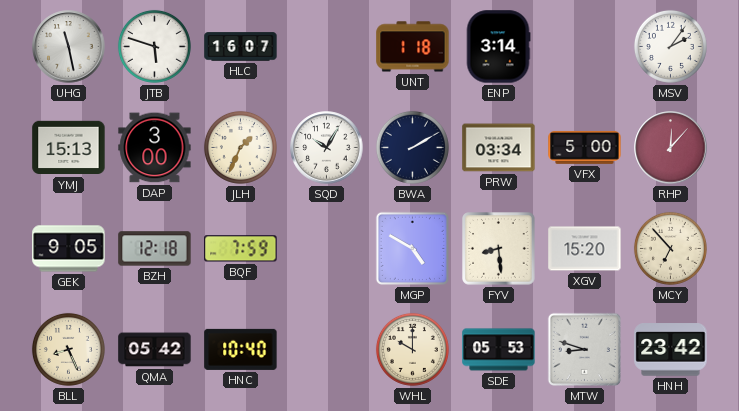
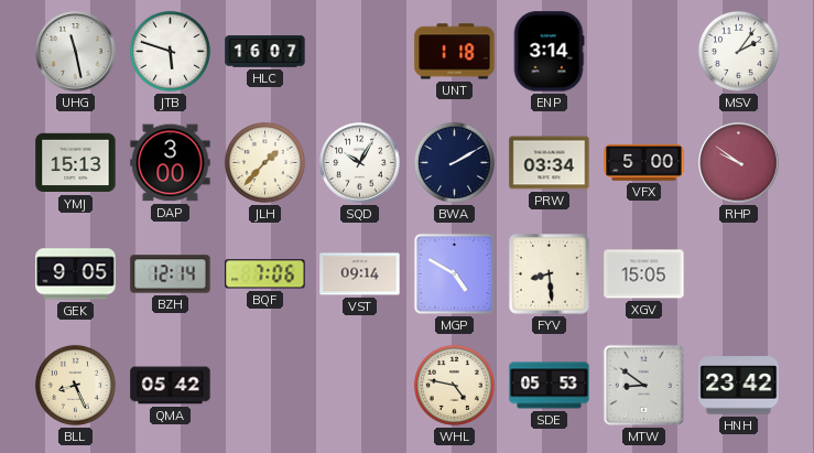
JLH: 1:34 -> 1:37 (264, 162)
RHP: 12:07 -> 9:51 (739, 163)
BZH: 12:18 -> 12:14 (171, 274)
BQF: 7:59 -> 7:06 (265, 274)
VST: none -> 09:14 (360, 274)
XGV: 15:20 -> 15:05 (644, 274)
MCY: 6:53 -> none (670, 248)
HNC: 10:40 -> none (241, 349)
WHL: 10:00 -> 4:47 (454, 385)
MTW: 8:48 -> 8:51 (643, 385)
